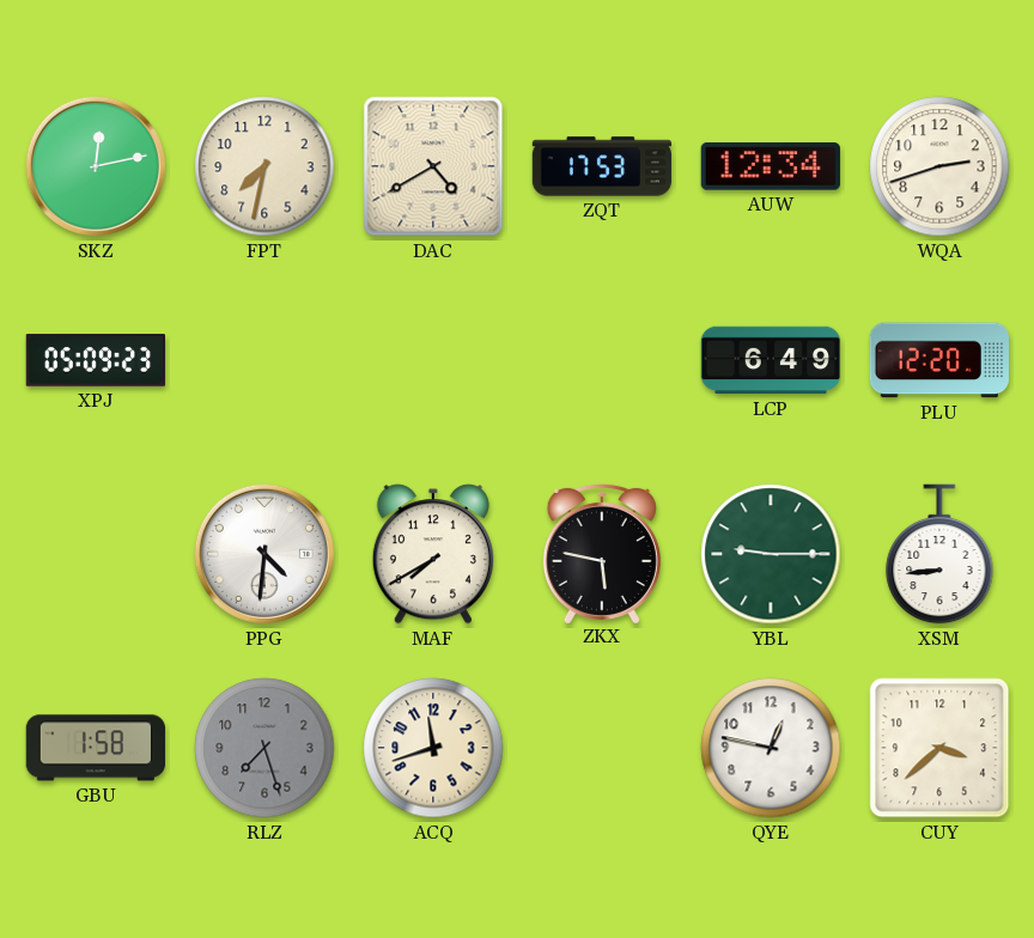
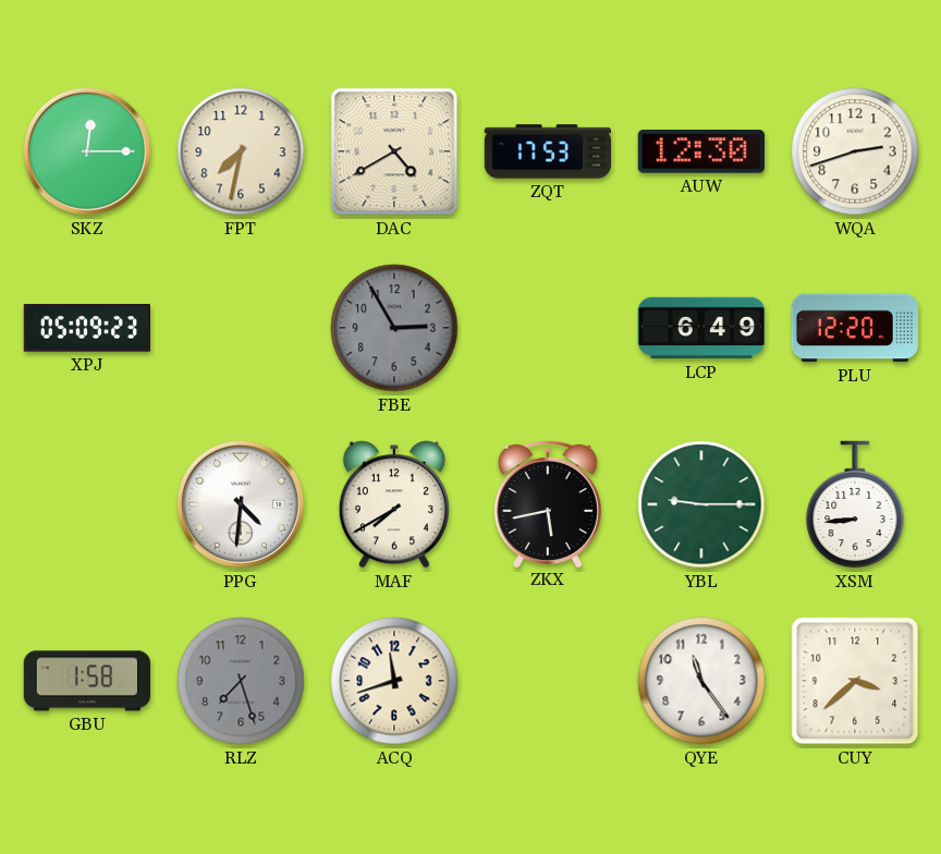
SKZ: 12:13 -> 12:15 (87, 151)
AUW: 12:34 -> 12:30 (701, 151)
FBE: none -> 2:55 (394, 328)
ZKX: 5:47 -> 5:43 (548, 503)
QYE: 12:47 -> 11:24 (701, 681)
